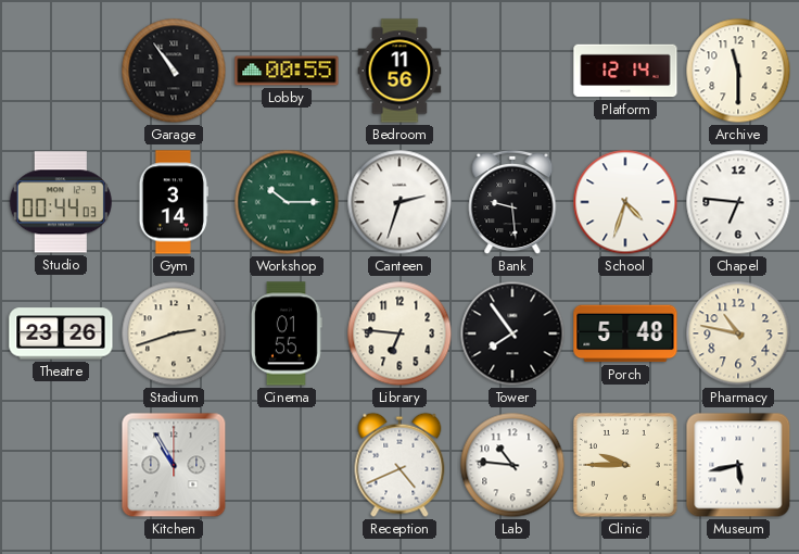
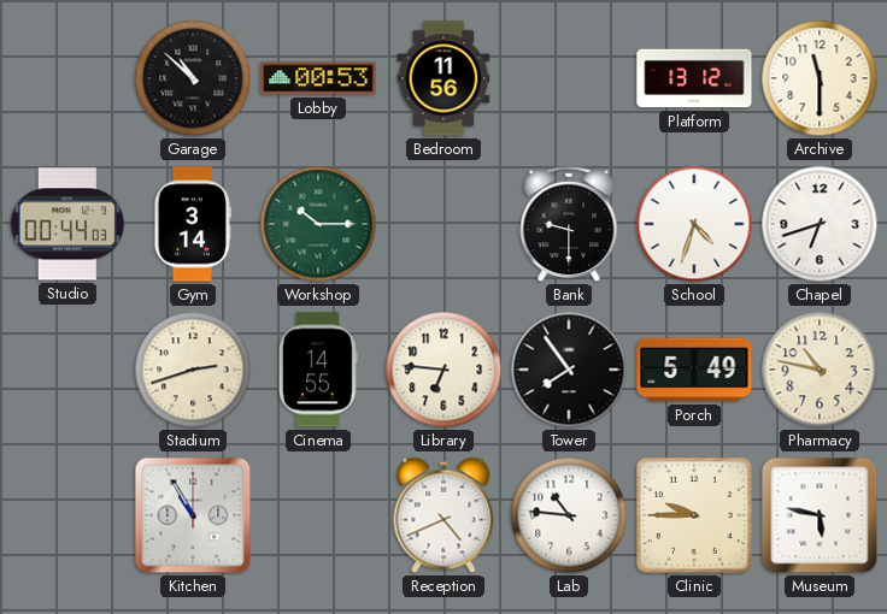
Garage: 10:54 -> 10:52 (193, 78)
Lobby: 00:55 -> 00:53 (318, 78)
Platform: 12:14 -> 13:12 (694, 78)
Canteen: 2:33 -> none (399, 202)
Bank: 9:29 -> 9:30 (569, 224)
Chapel: 6:46 -> 6:42 (820, 224)
Theatre: 23:26 -> none (61, 333)
Cinema: 01:55 -> 14:55 (318, 370)
Porch: 5:48 -> 5:49 (694, 370)
Museum: 5:43 -> 5:47 (820, 515)
